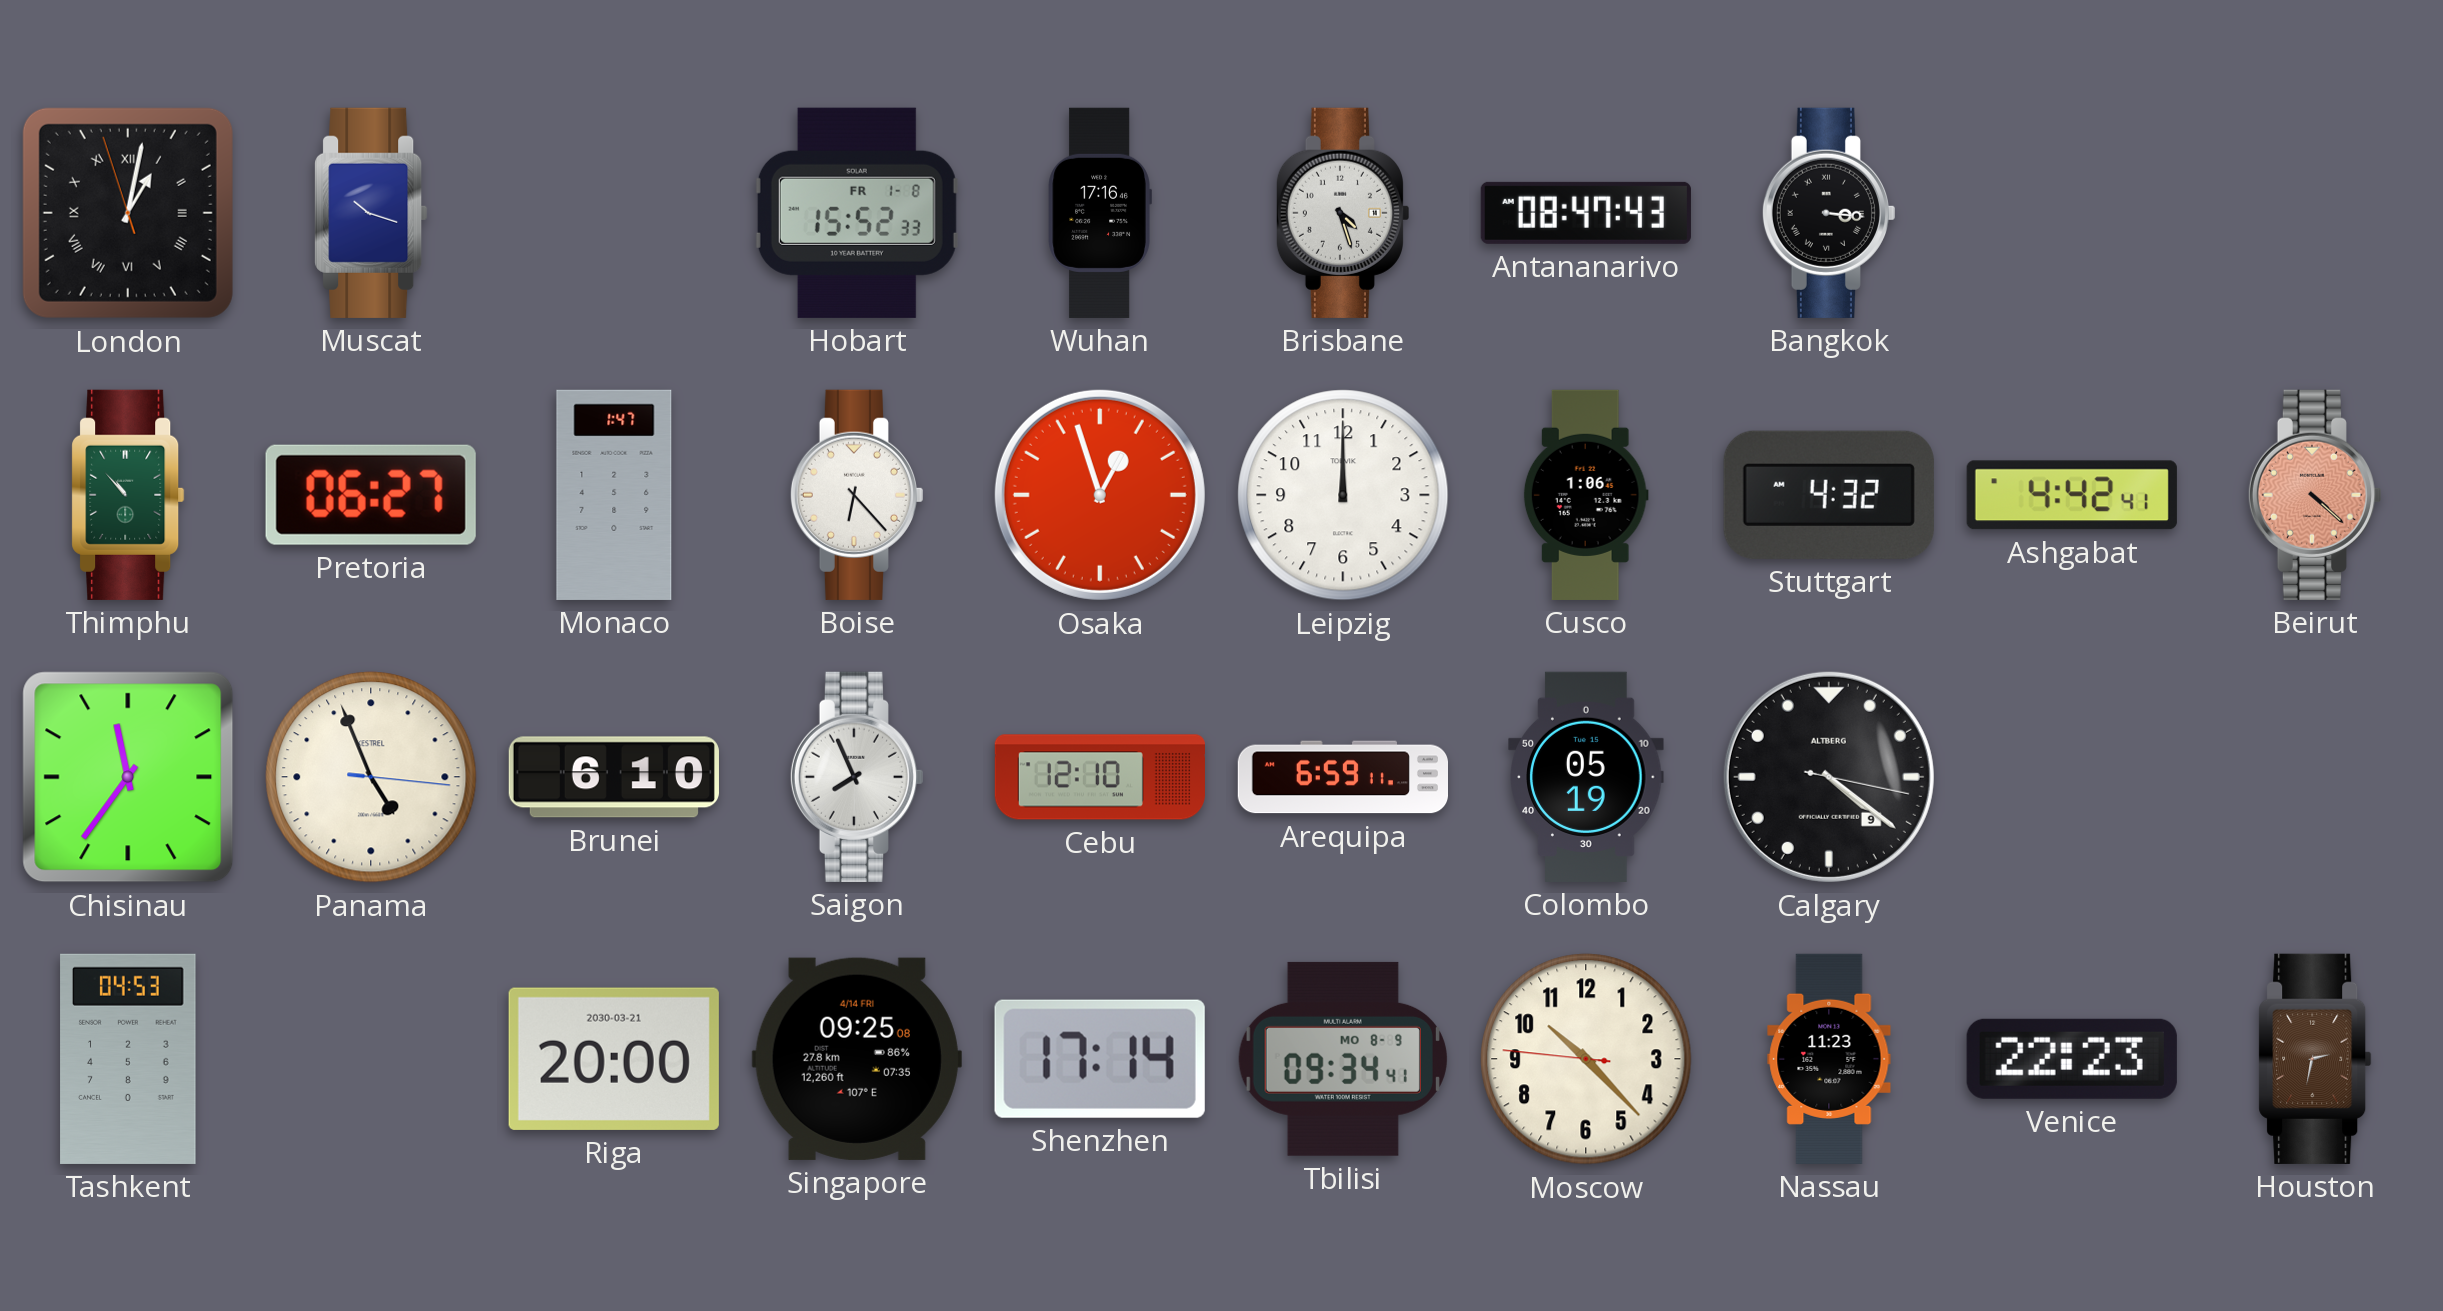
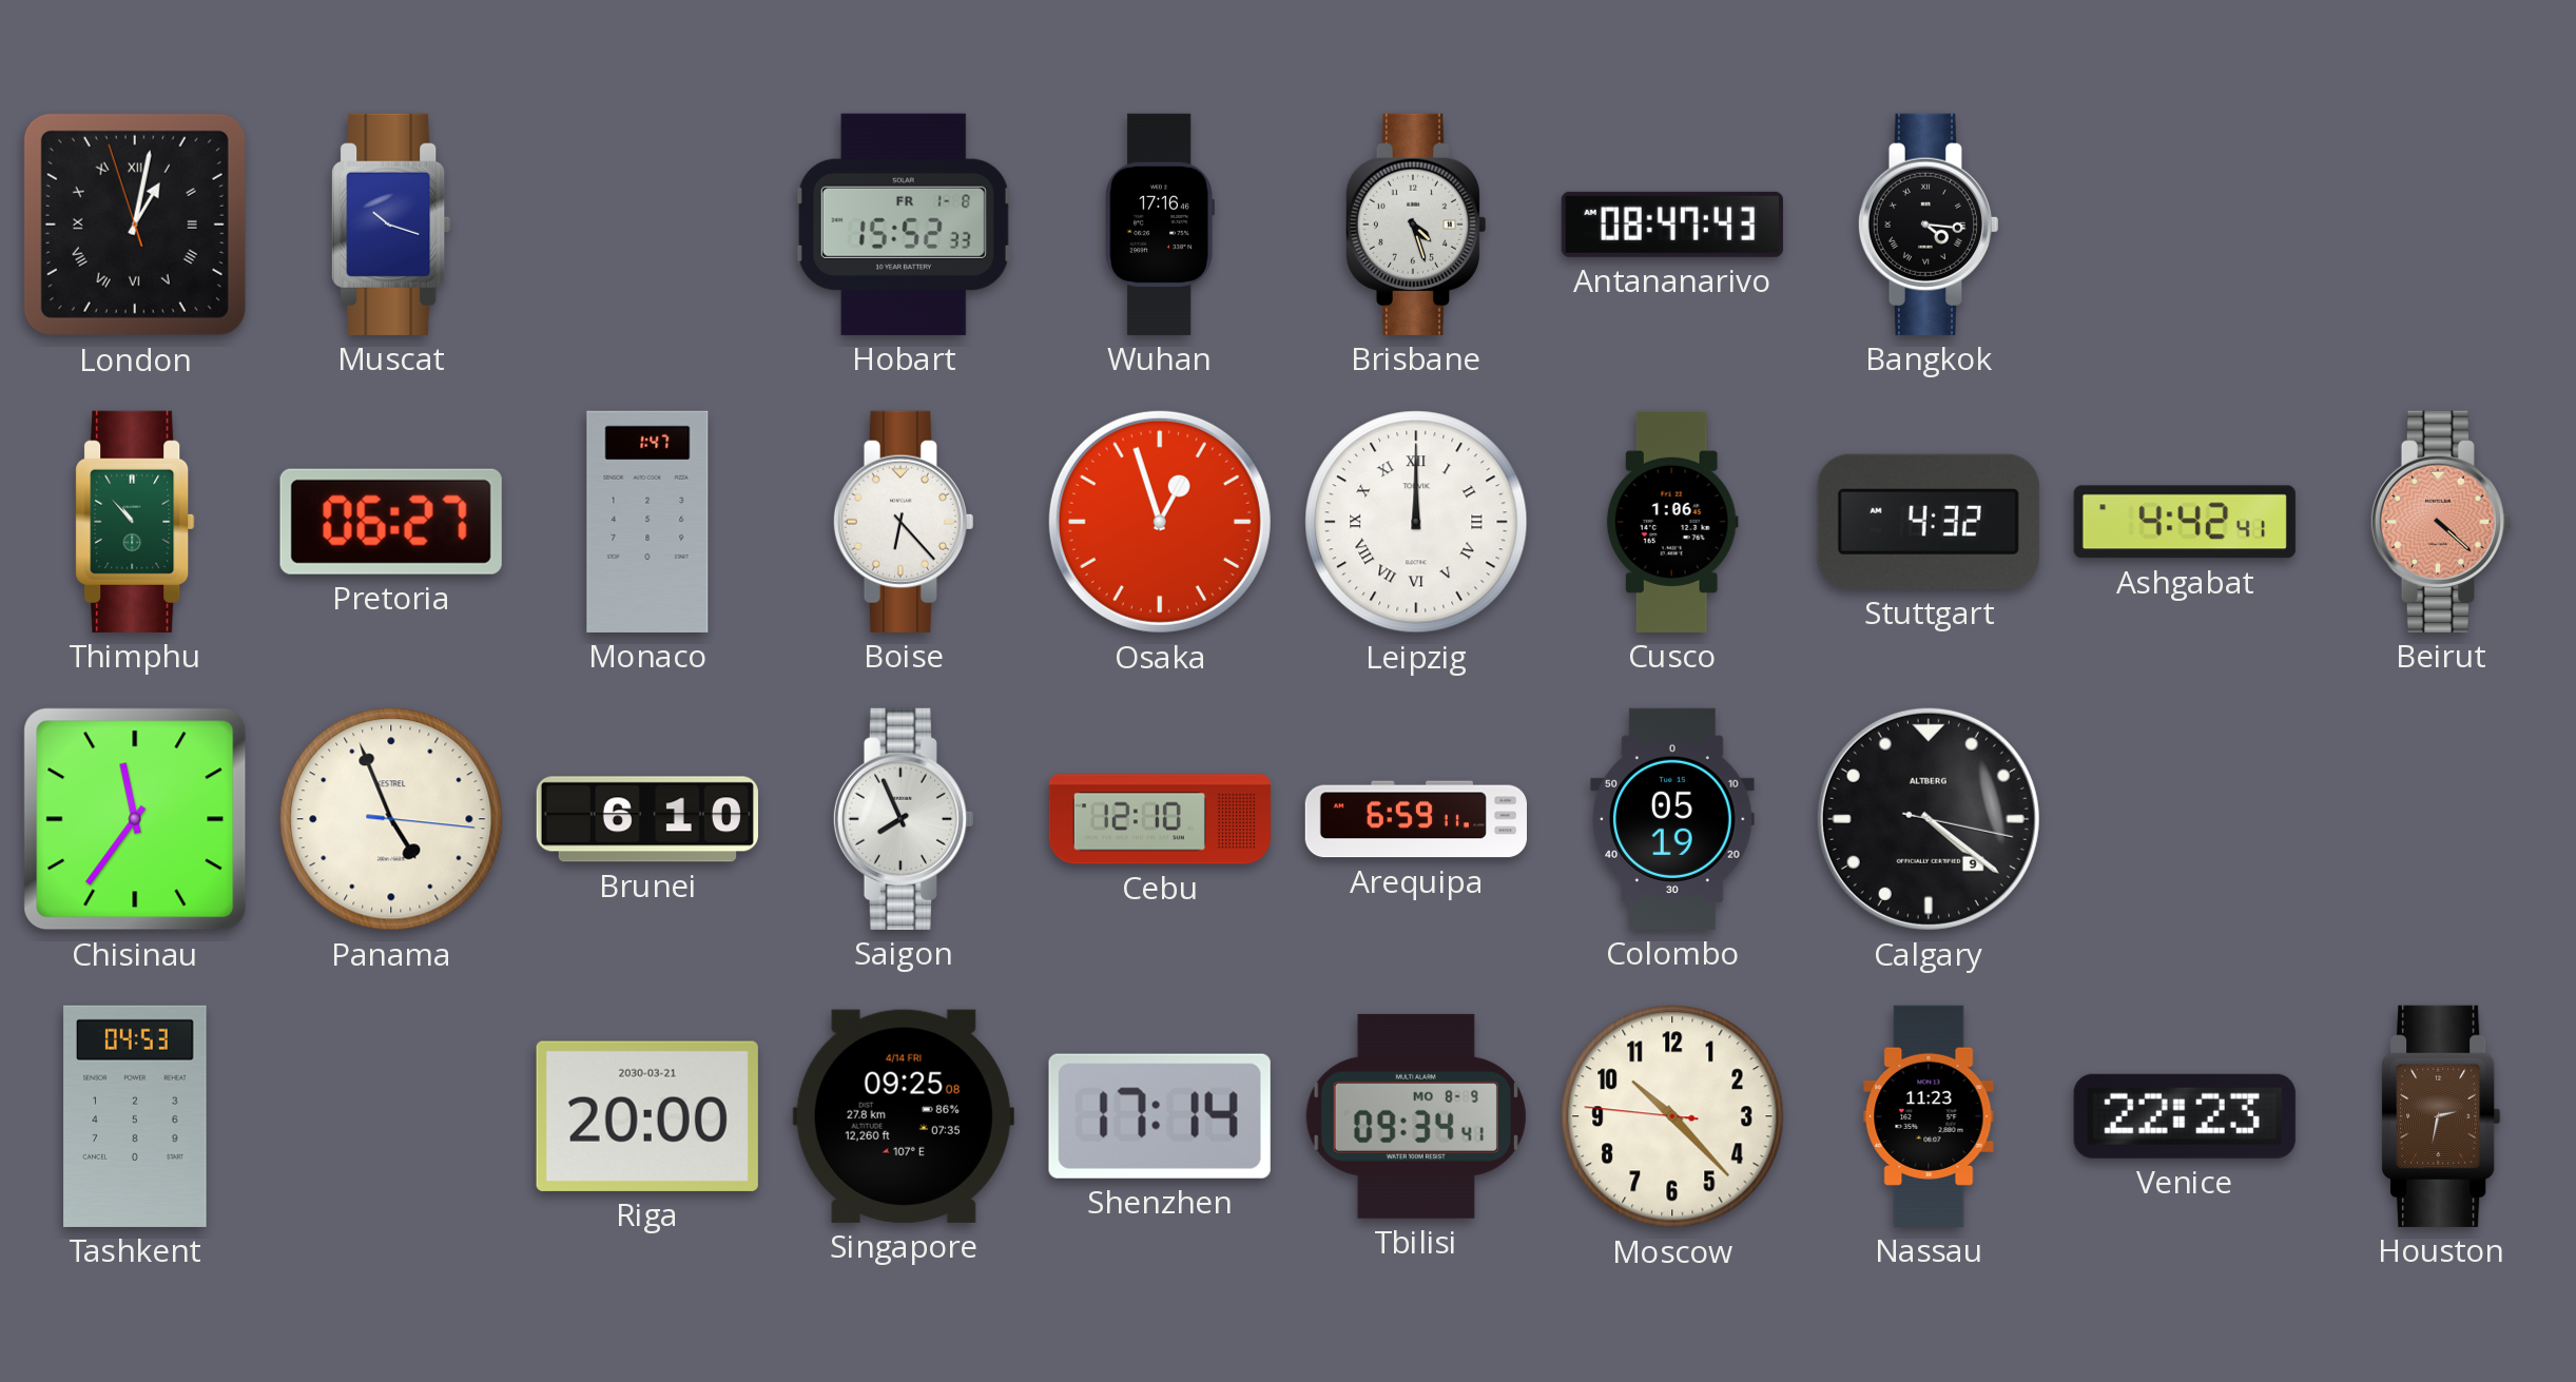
Bangkok: 3:16 -> 4:16 (1928, 225)
Leipzig numerals: Arabic -> Roman (1416, 522)
